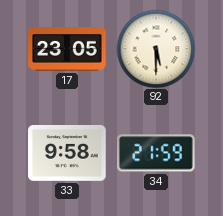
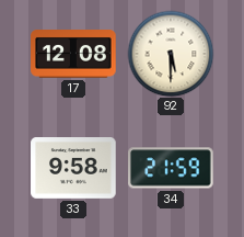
17: 23:05 -> 12:08 (73, 55)
